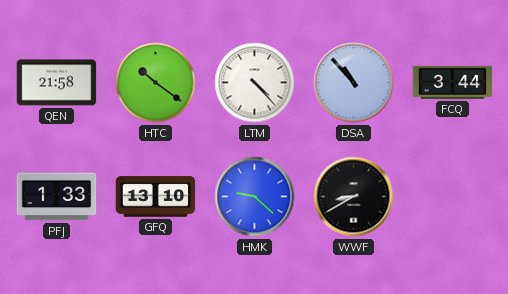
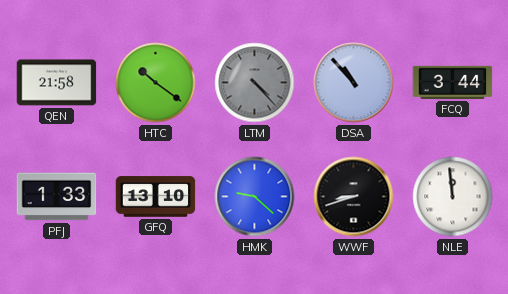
LTM dial: white -> grey (255, 83)
WWF: 8:40 -> 8:42 (354, 197)
NLE: none -> 11:59 (453, 197)
